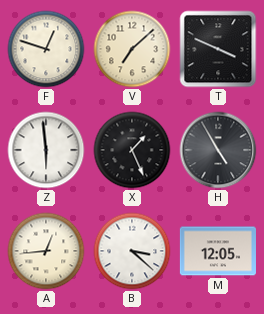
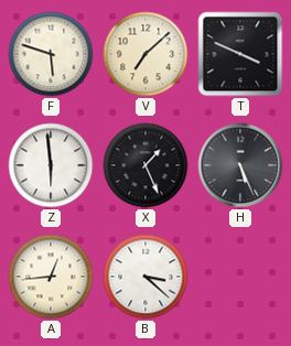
F: 12:48 -> 5:48 (51, 54)
H: 4:55 -> 5:26 (240, 165)
M: 12:05 -> none (218, 251)
